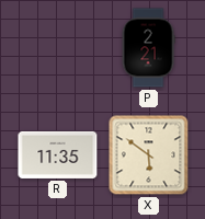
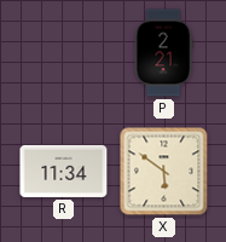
R: 11:35 -> 11:34 (64, 171)
